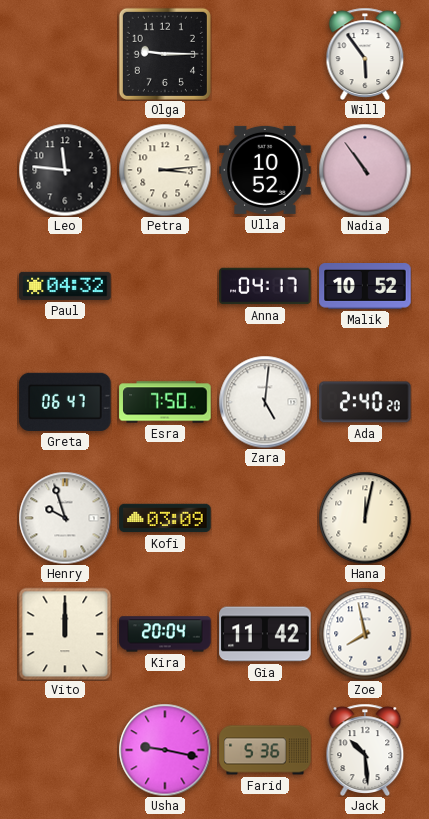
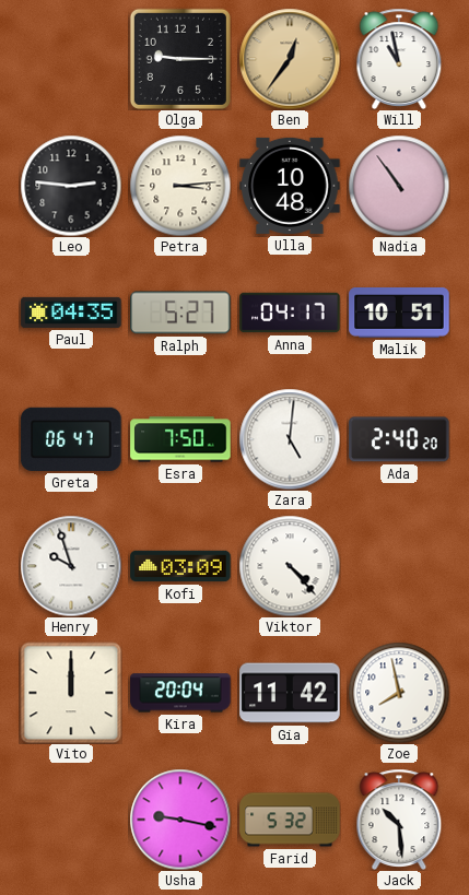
Ben: none -> 12:36 (290, 59)
Will: 5:54 -> 10:58 (399, 58)
Leo: 11:46 -> 2:46 (71, 186)
Ulla: 10:52 -> 10:48 (290, 186)
Paul: 04:32 -> 04:35 (71, 313)
Ralph: none -> 5:27 (180, 313)
Malik: 10:52 -> 10:51 (399, 314)
Viktor: none -> 4:23 (290, 566)
Hana: 12:02 -> none (365, 518)
Farid: 5:36 -> 5:32 (290, 820)
